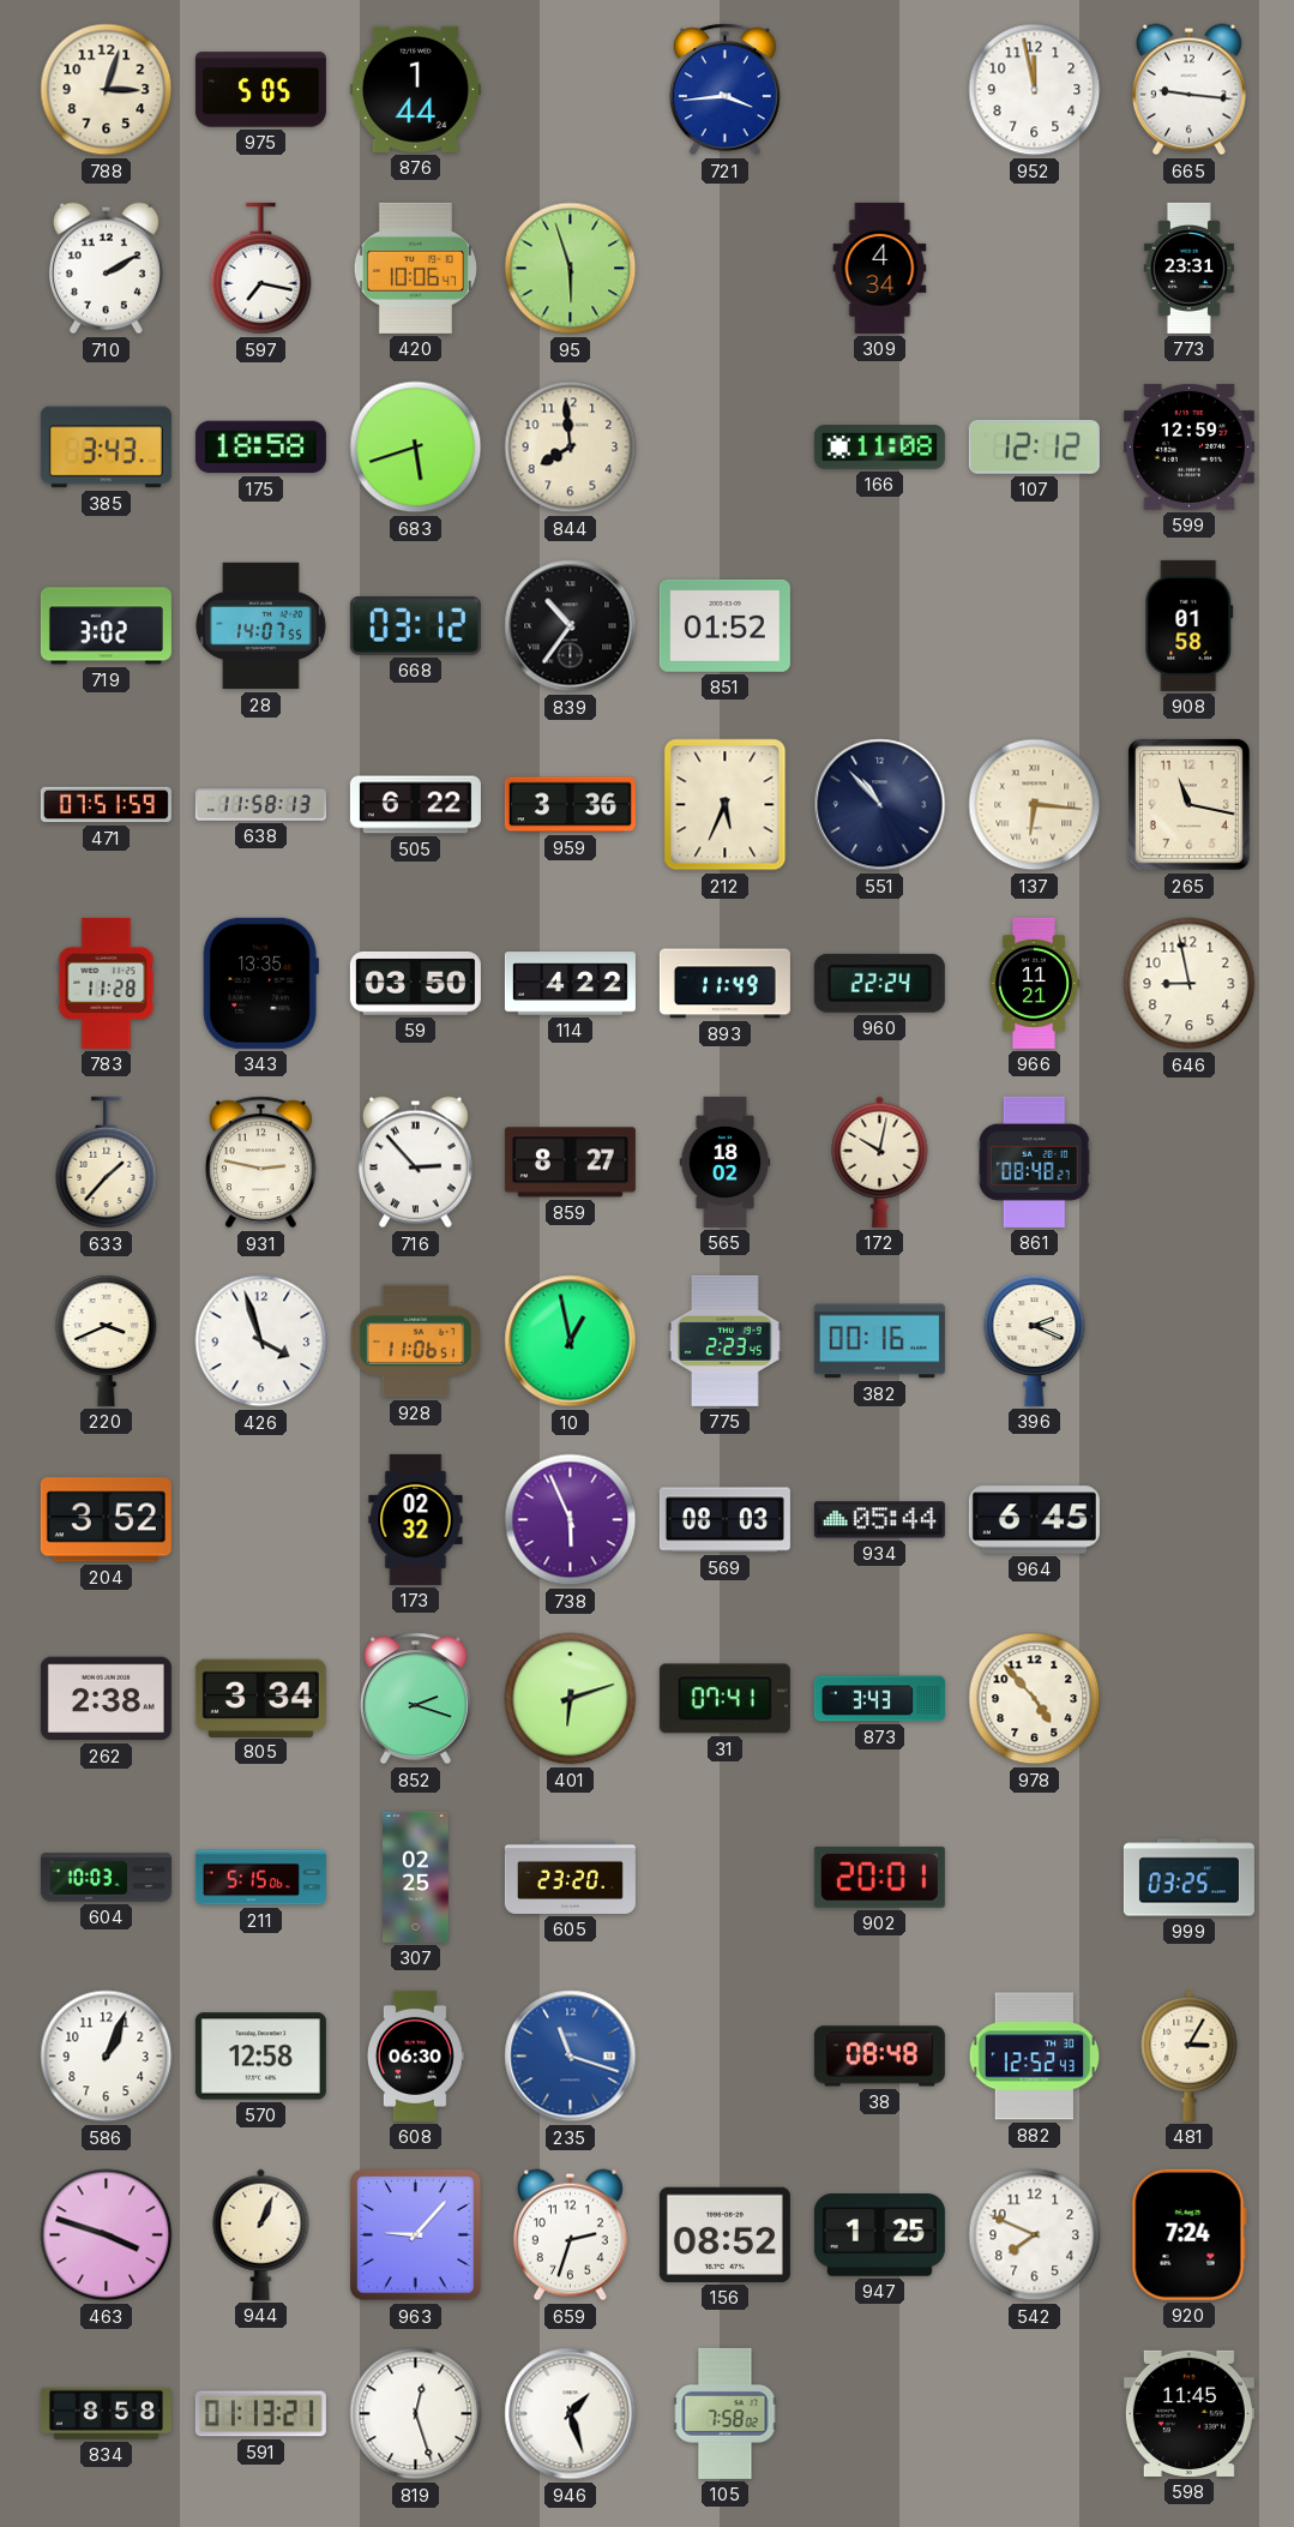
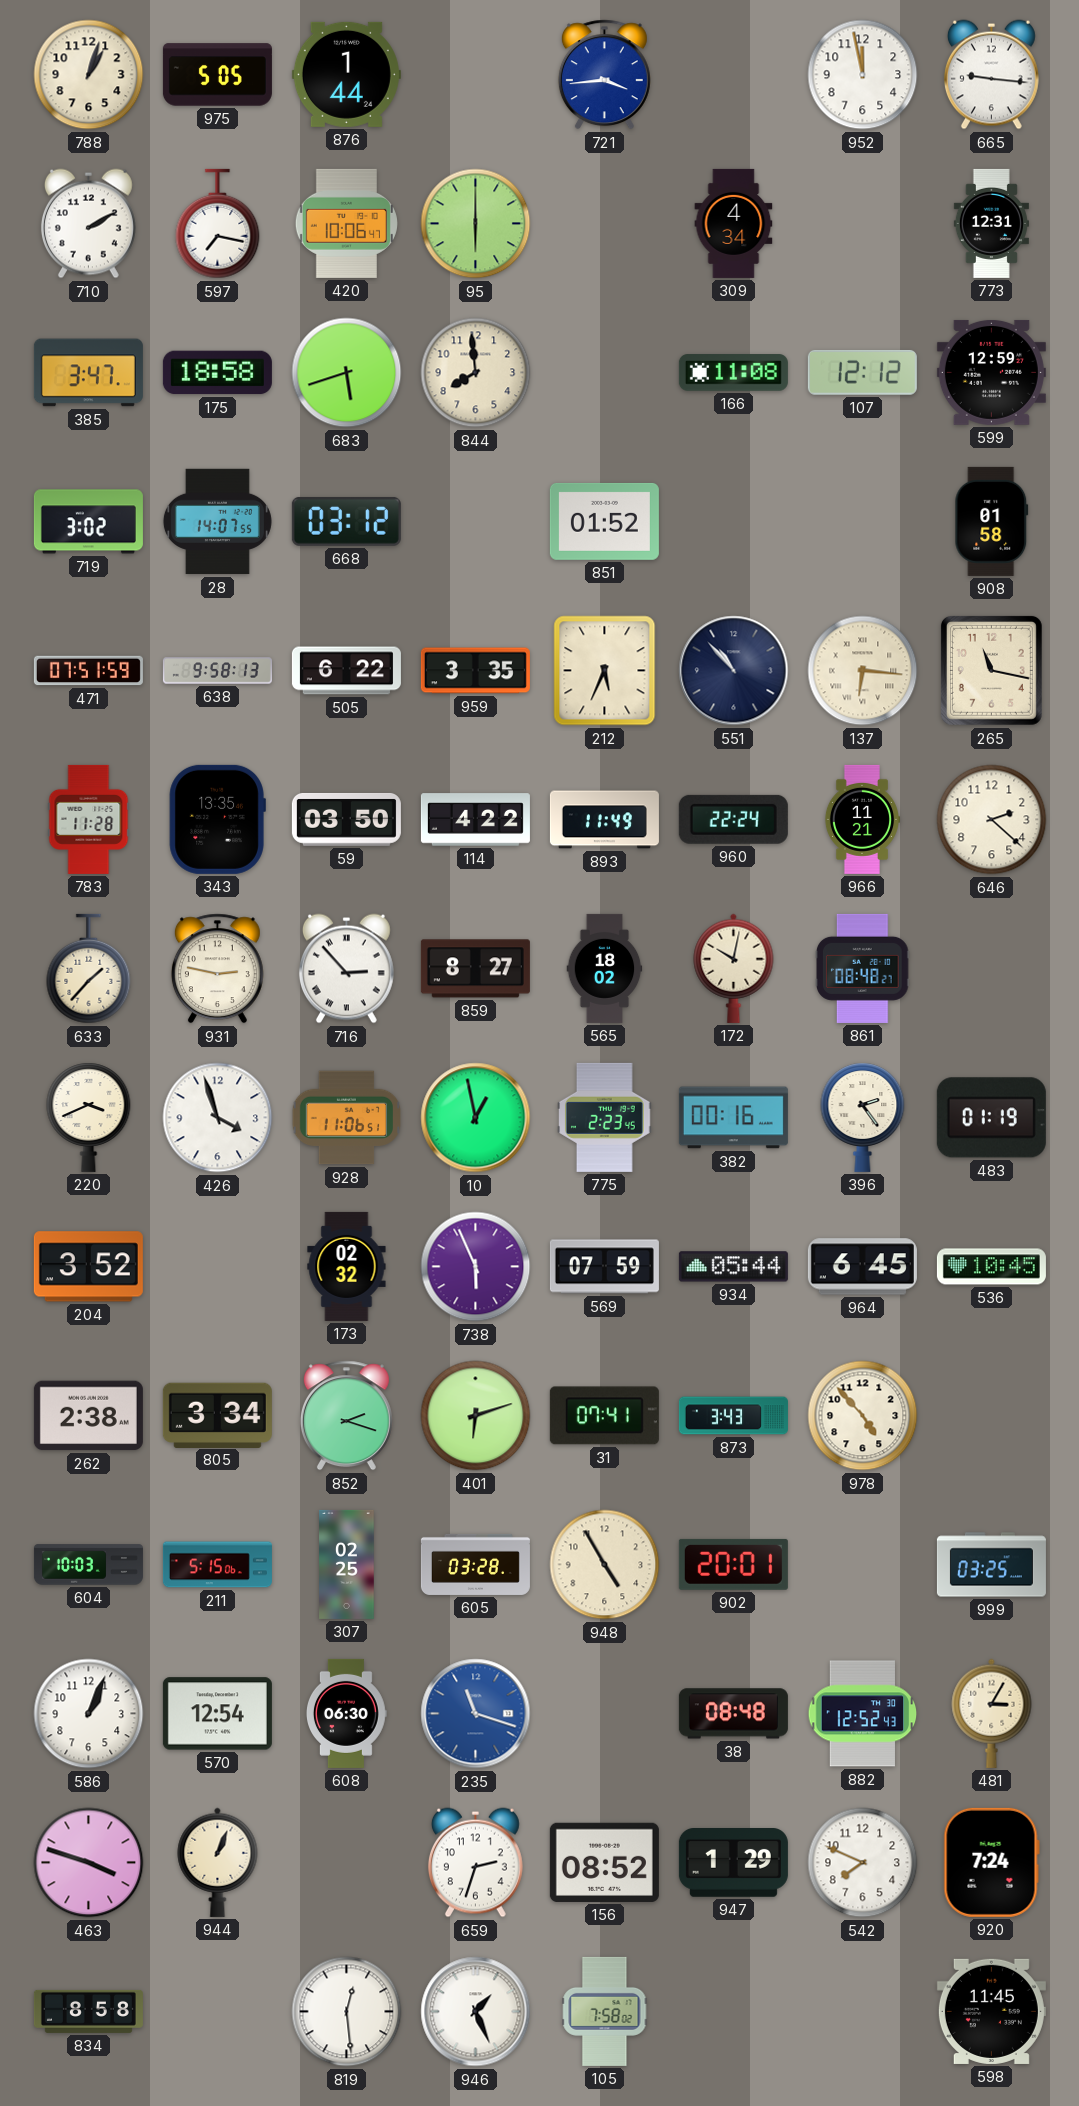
788: 3:03 -> 1:03 (89, 75)
95: 5:57 -> 6:00 (476, 224)
773: 23:31 -> 12:31 (991, 223)
385: 3:43 -> 3:47 (88, 373)
839: 10:36 -> none (571, 626)
638: 11:58 -> 9:58 (217, 671)
959: 3:36 -> 3:35 (475, 671)
646: 8:58 -> 2:22 (992, 820)
396: 2:19 -> 2:24 (863, 1117)
483: none -> 01:19 (991, 1118)
569: 08:03 -> 07:59 (604, 1267)
536: none -> 10:45 (991, 1267)
605: 23:20 -> 03:28 (475, 1564)
948: none -> 4:55 (605, 1565)
570: 12:58 -> 12:54 (217, 1714)
963: 9:07 -> none (416, 2235)
947: 1:25 -> 1:29 (733, 1863)
591: 01:13 -> none (260, 2414)
819: 12:27 -> 12:29 (347, 2012)
946: 1:27 -> 1:26 (476, 2012)
